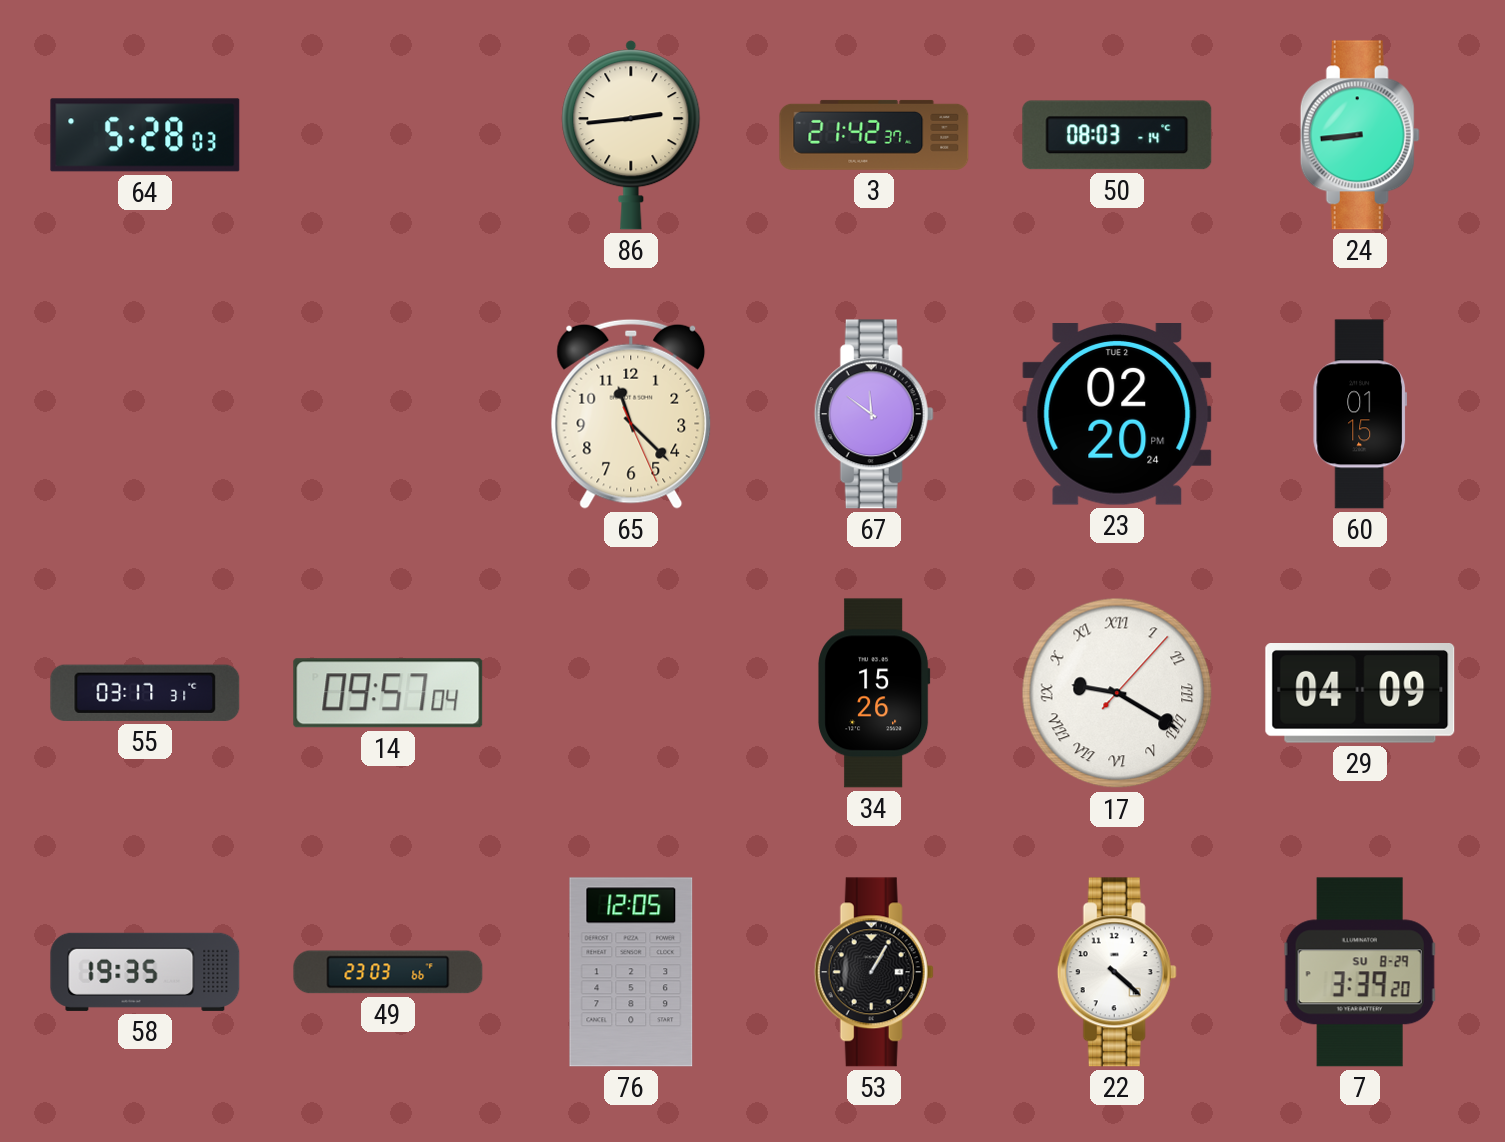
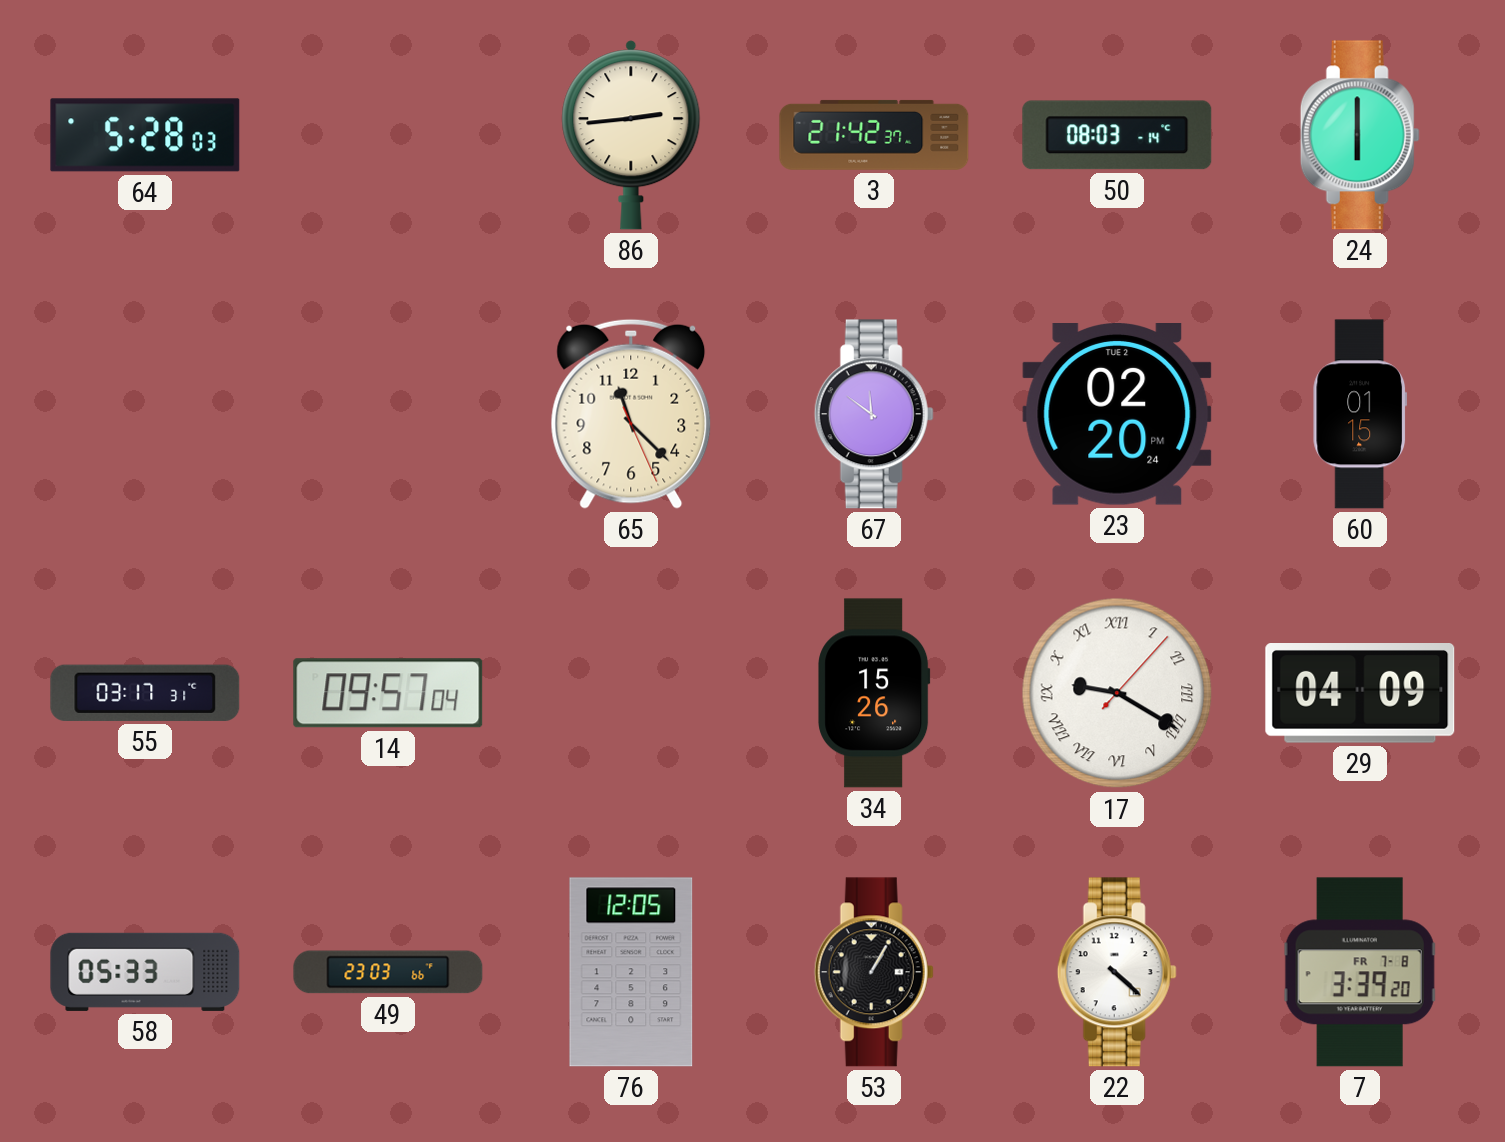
24: 8:44 -> 6:00 (1360, 135)
58: 19:35 -> 05:33 (145, 972)
7 date: SU 8-29 -> FR 7-8 (1360, 972)
